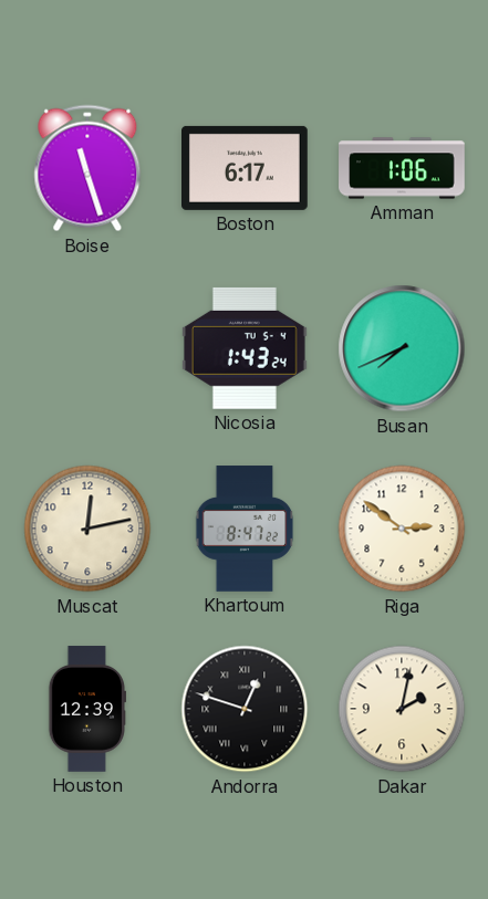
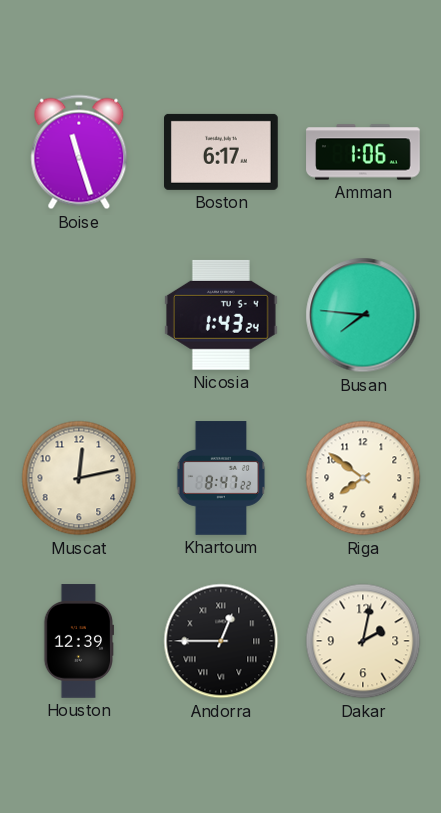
Busan: 7:41 -> 7:46 (363, 315)
Riga: 2:51 -> 7:51 (363, 478)
Andorra: 12:48 -> 12:45 (221, 641)
